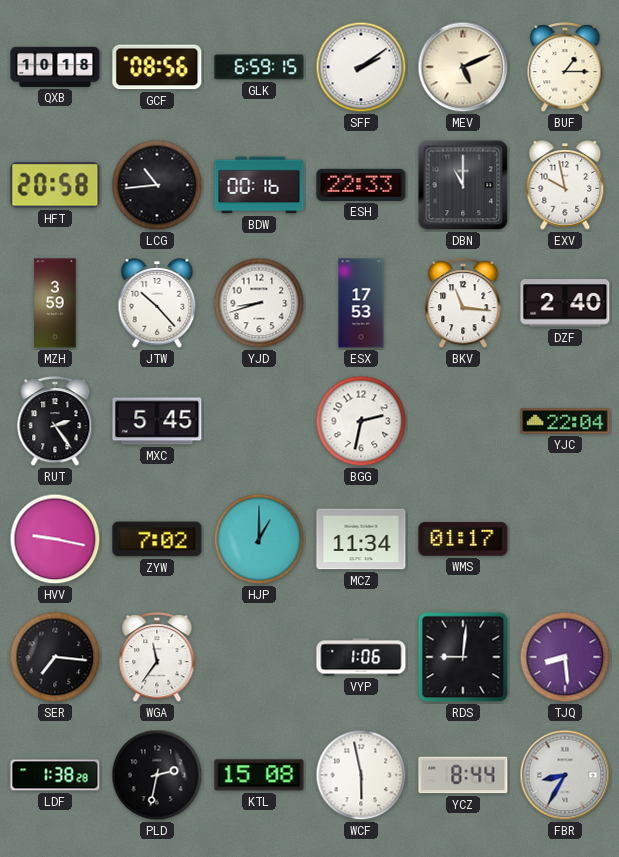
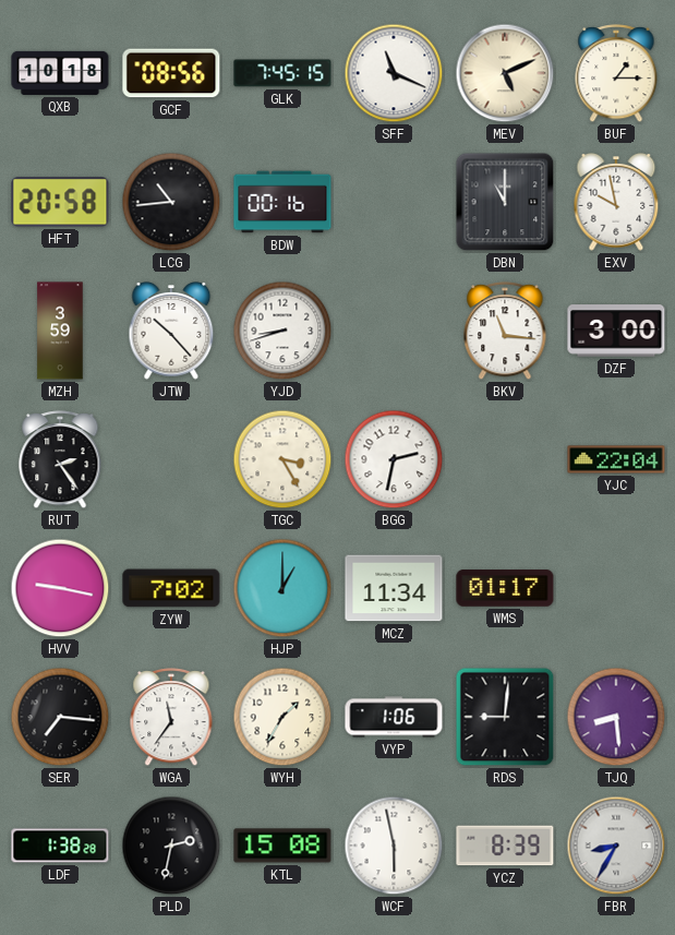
GLK: 6:59 -> 7:45 (282, 73)
SFF: 2:09 -> 11:19 (394, 73)
ESH: 22:33 -> none (361, 185)
ESX: 17:53 -> none (361, 303)
DZF: 2:40 -> 3:00 (616, 331)
MXC: 5:45 -> none (157, 421)
TGC: none -> 3:25 (282, 459)
WYH: none -> 1:35 (282, 717)
YCZ: 8:44 -> 8:39 (505, 846)
